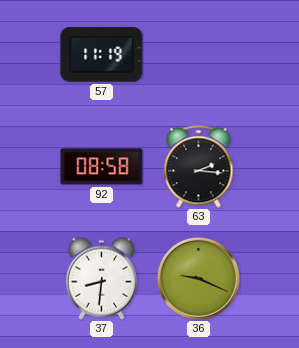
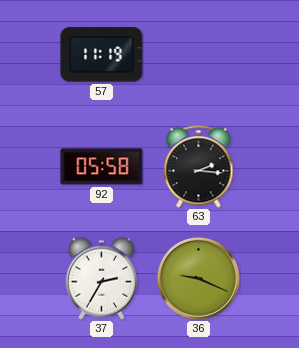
92: 08:58 -> 05:58 (102, 167)
37: 8:31 -> 2:35 (101, 278)
